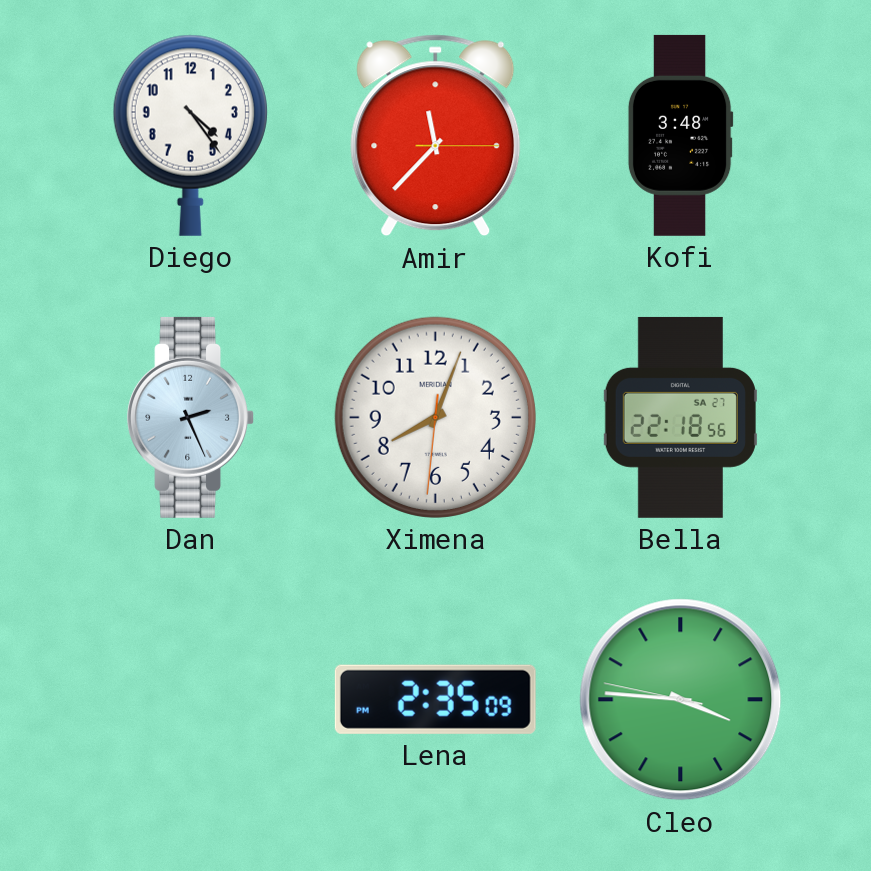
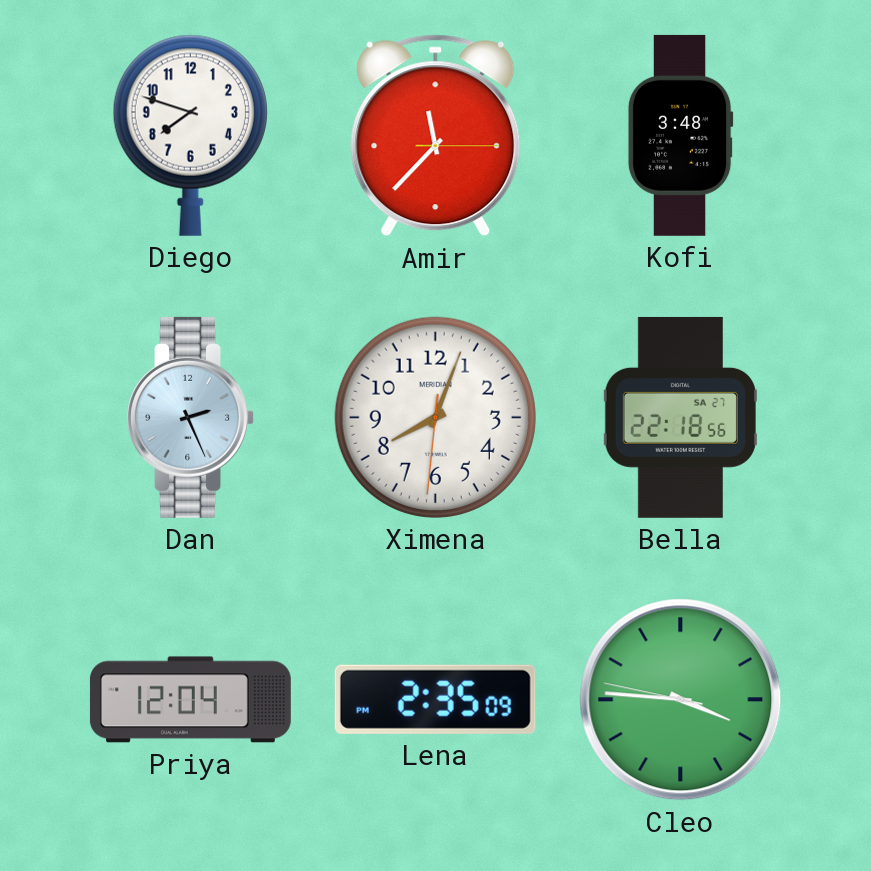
Diego: 4:24 -> 7:48 (190, 135)
Priya: none -> 12:04 (190, 700)
